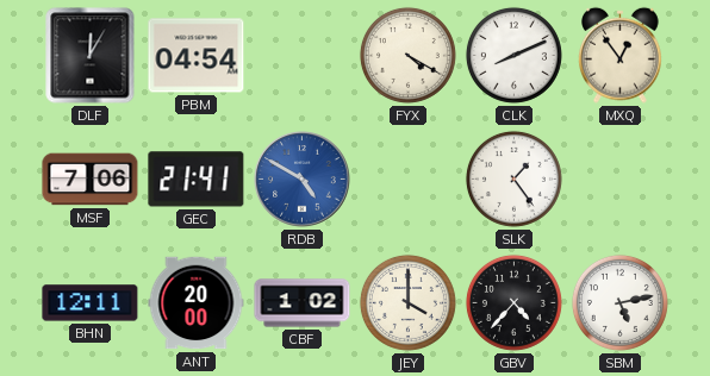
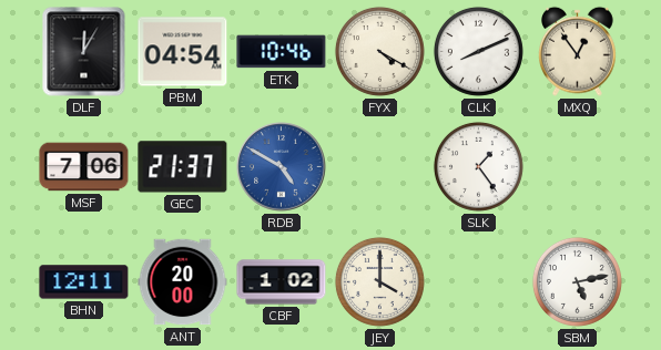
ETK: none -> 10:46 (282, 52)
GEC: 21:41 -> 21:37 (183, 167)
GBV: 4:37 -> none (513, 302)
